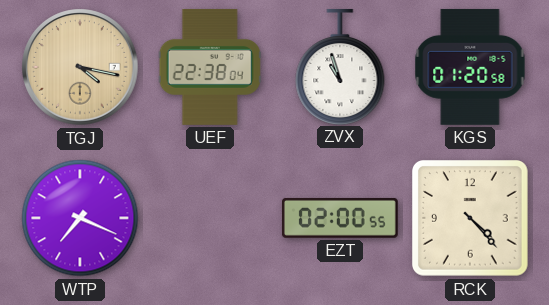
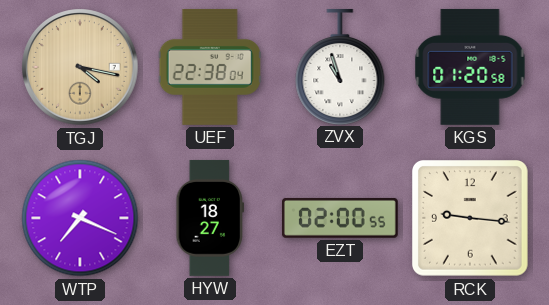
HYW: none -> 18:27 (210, 218)
RCK: 4:23 -> 9:16 (471, 219)
